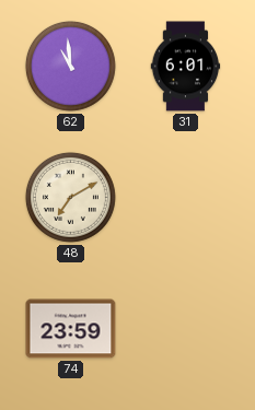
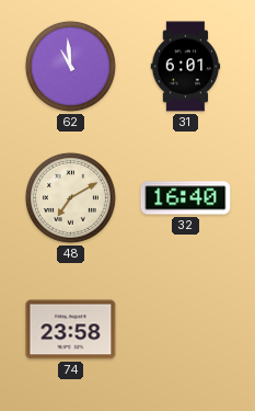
32: none -> 16:40 (186, 198)
74: 23:59 -> 23:58 (71, 330)
